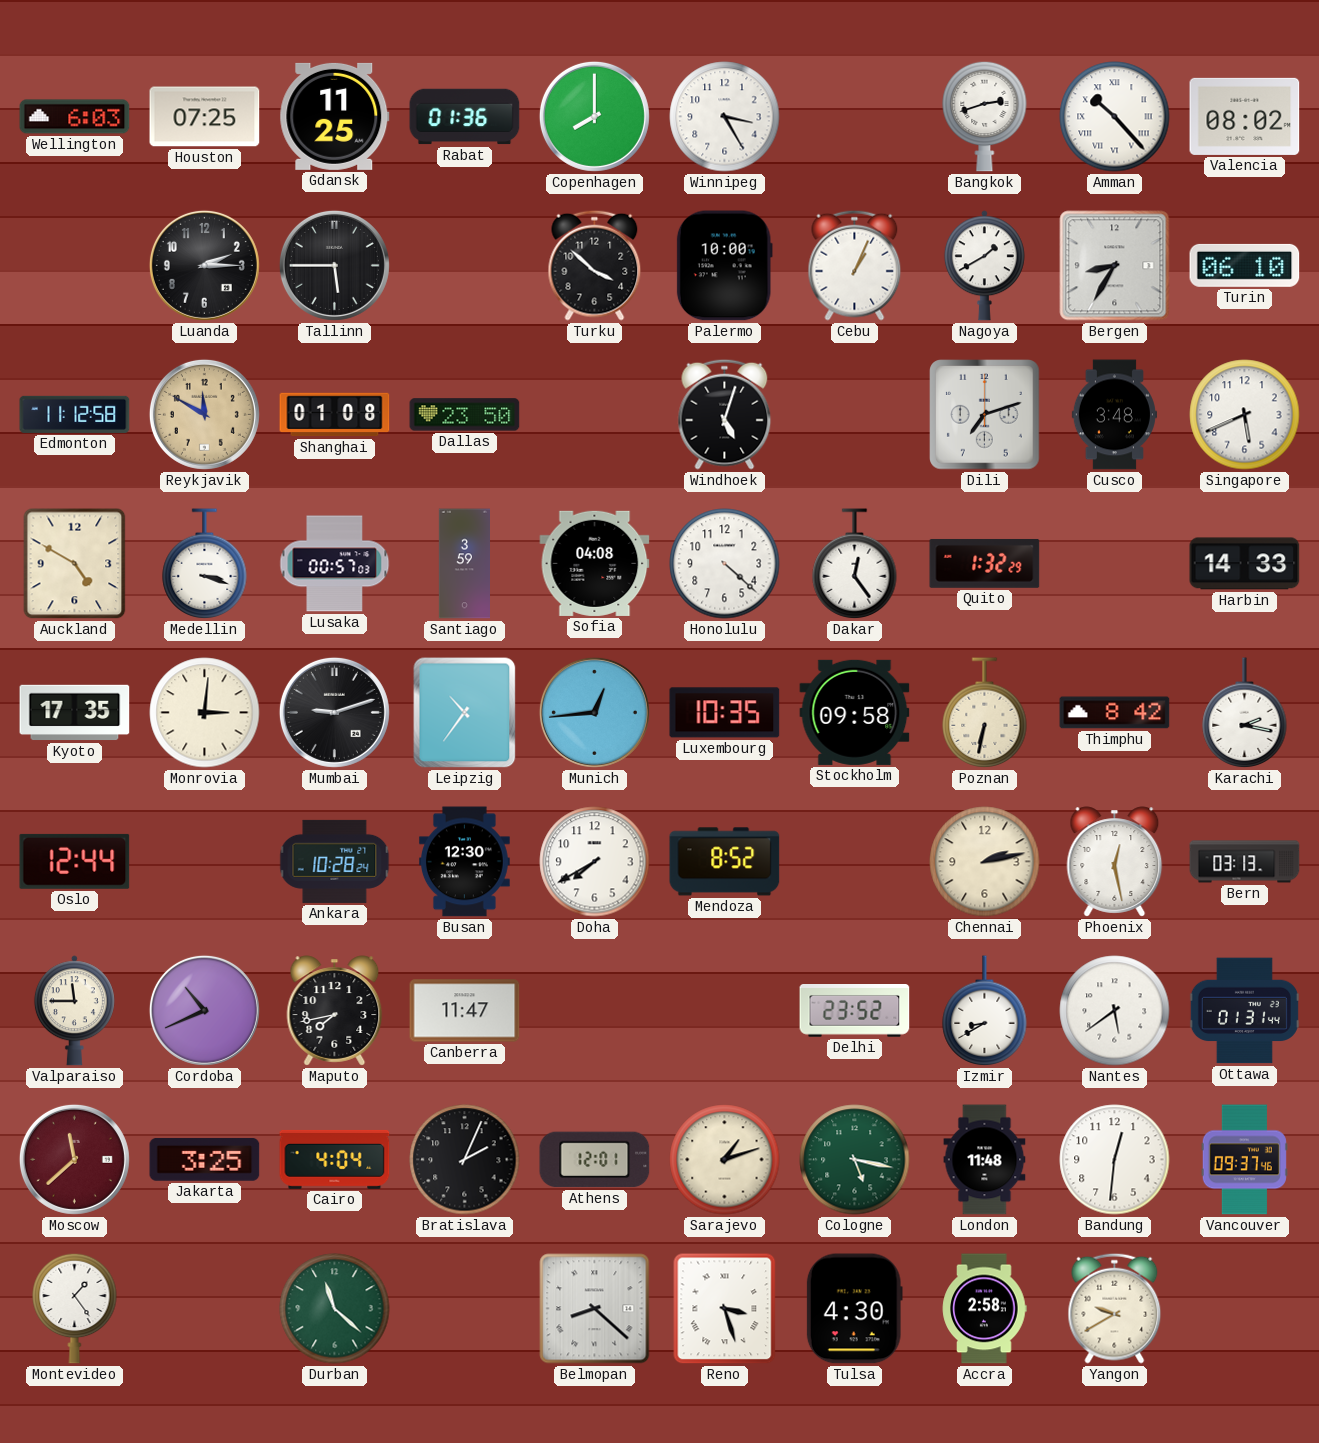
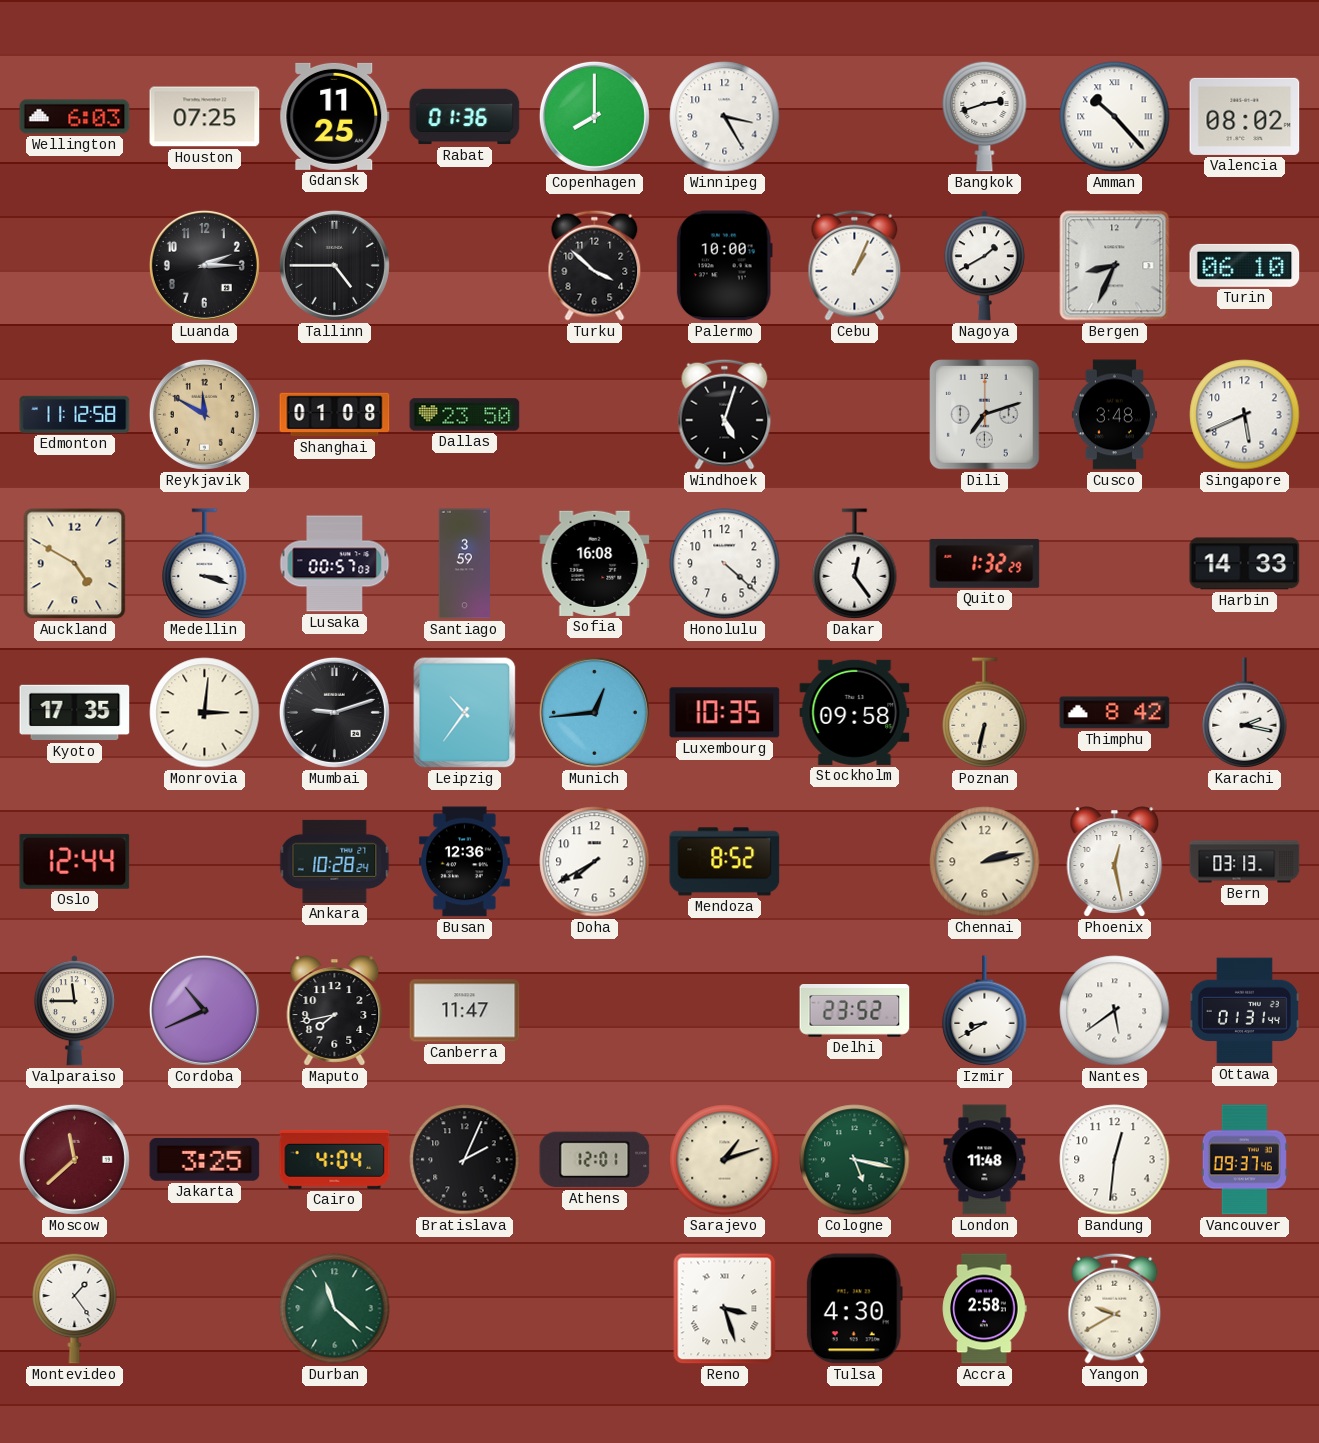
Tallinn: 5:45 -> 4:45 (334, 265)
Bergen: 8:35 -> 8:34 (1115, 266)
Sofia: 04:08 -> 16:08 (595, 563)
Busan: 12:30 -> 12:36 (464, 862)
Belmopan: 8:22 -> none (595, 1309)
